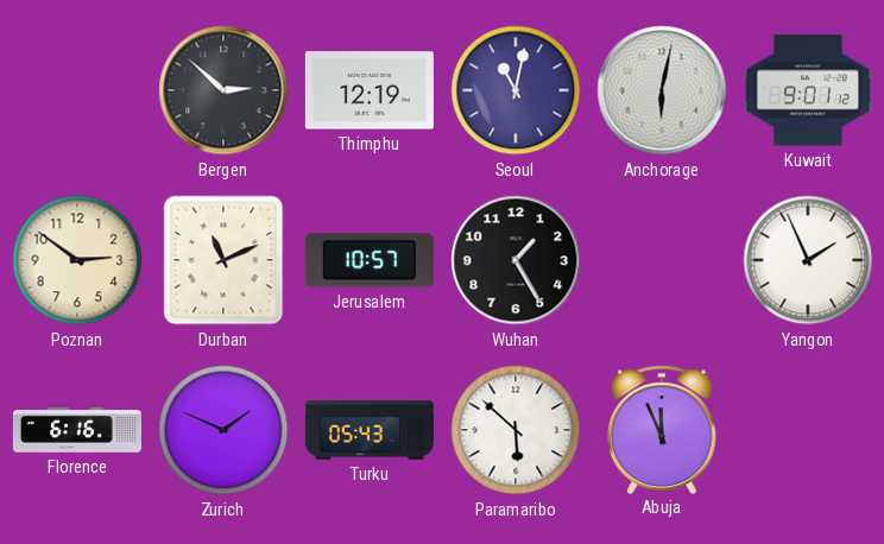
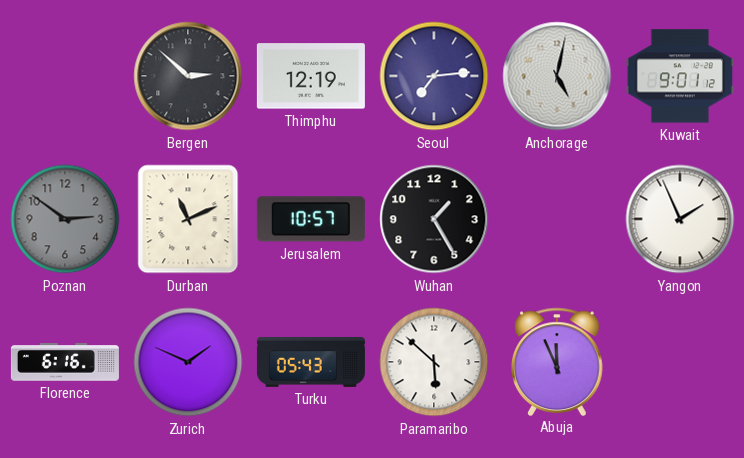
Seoul: 11:02 -> 7:14 (434, 76)
Anchorage: 6:02 -> 5:02 (557, 76)
Poznan dial: cream -> grey (65, 219)
